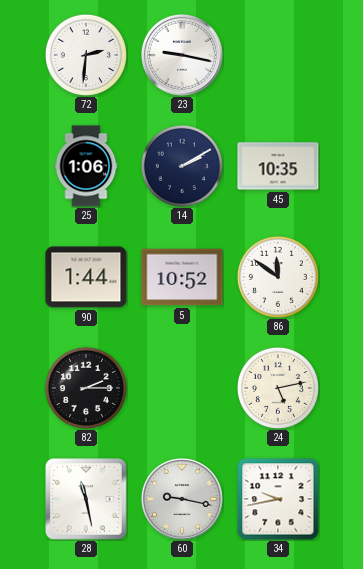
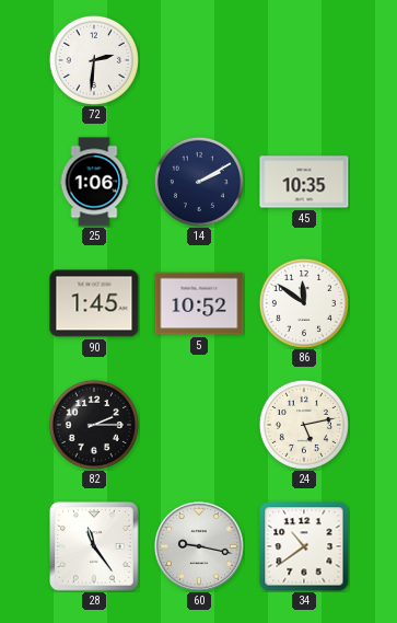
23: 9:17 -> none (182, 55)
90: 1:44 -> 1:45 (94, 303)
28: 11:28 -> 11:24 (95, 547)
34: 9:43 -> 10:39 (304, 546)
